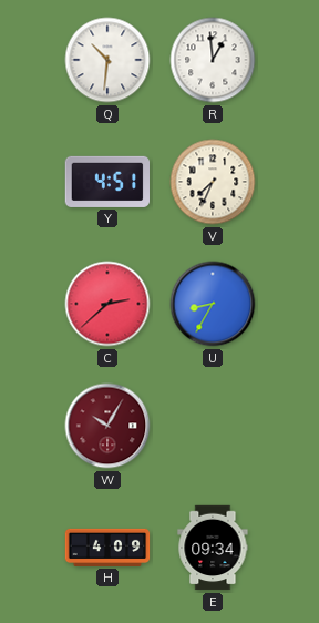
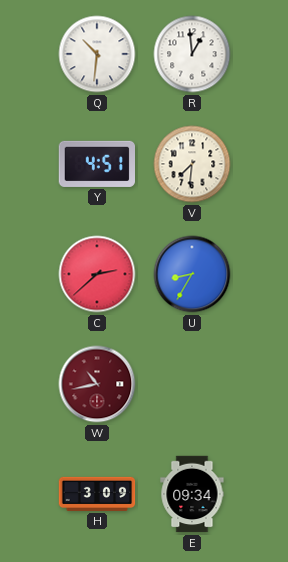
V: 7:34 -> 7:31 (192, 164)
W: 10:05 -> 10:43 (97, 384)
H: 4:09 -> 3:09 (97, 494)
